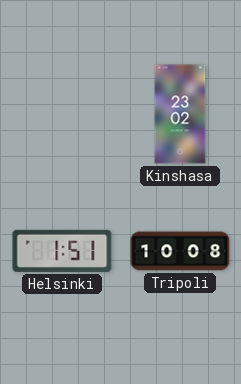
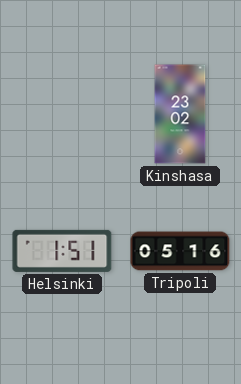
Tripoli: 10:08 -> 05:16 (180, 251)
